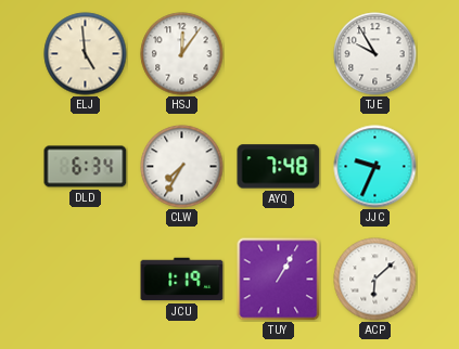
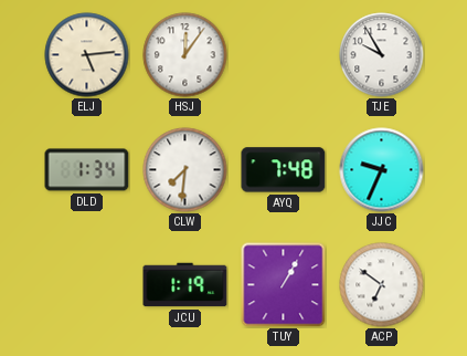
ELJ: 4:59 -> 5:14 (87, 55)
DLD: 6:34 -> 1:34 (87, 170)
CLW: 7:35 -> 7:31 (185, 170)
ACP: 6:08 -> 6:51 (382, 285)
